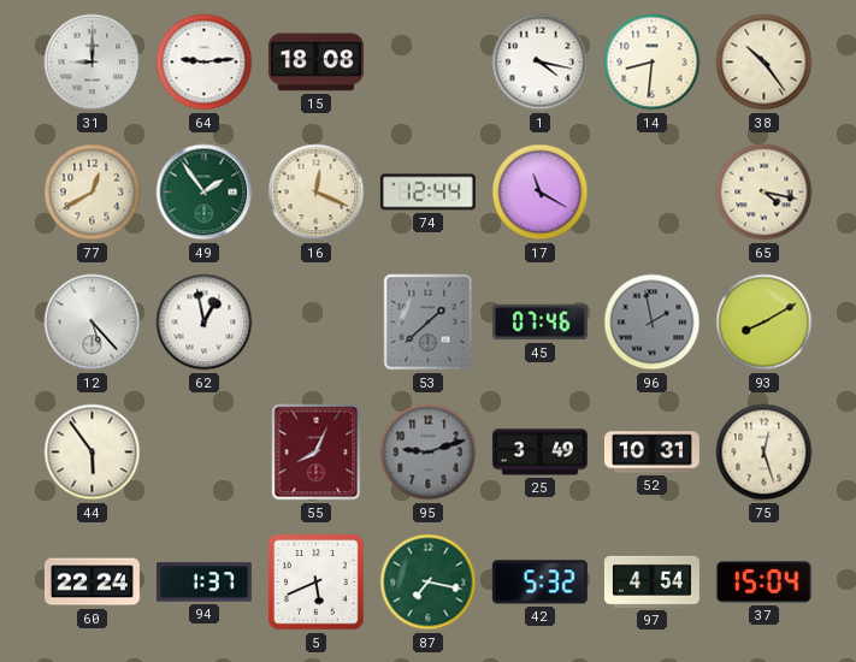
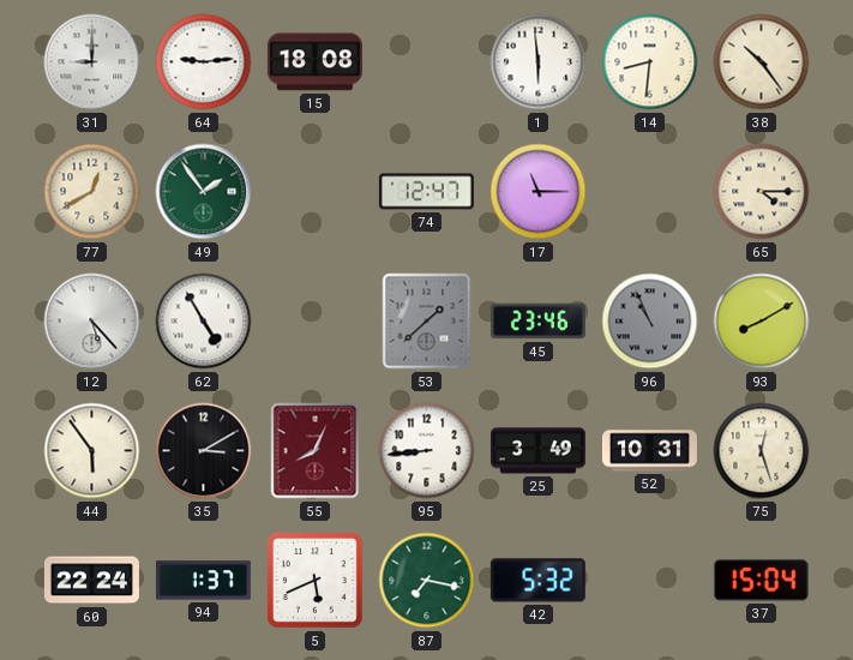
1: 4:17 -> 5:59 (539, 62)
16: 12:19 -> none (317, 193)
74: 12:44 -> 12:47 (426, 192)
17: 11:20 -> 11:15 (539, 192)
65: 4:17 -> 4:15 (762, 192)
62: 12:58 -> 4:55 (204, 322)
45: 07:46 -> 23:46 (537, 322)
96: 1:58 -> 10:56 (650, 322)
35: none -> 3:10 (204, 451)
95: 9:12 -> 8:44 (427, 451)
95 dial: grey -> white (427, 451)
97: 4:54 -> none (651, 581)
